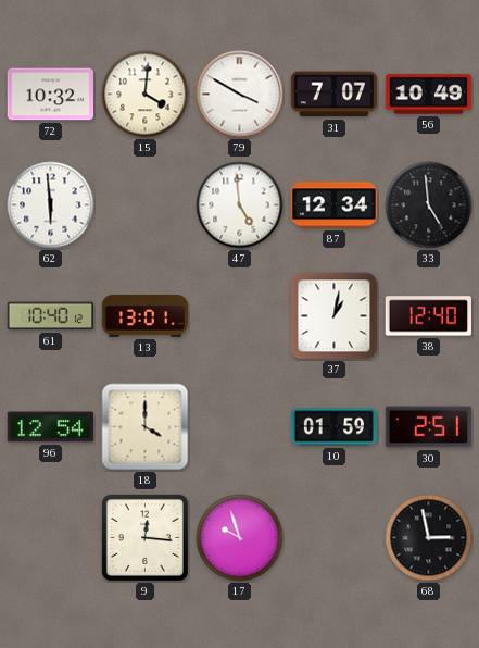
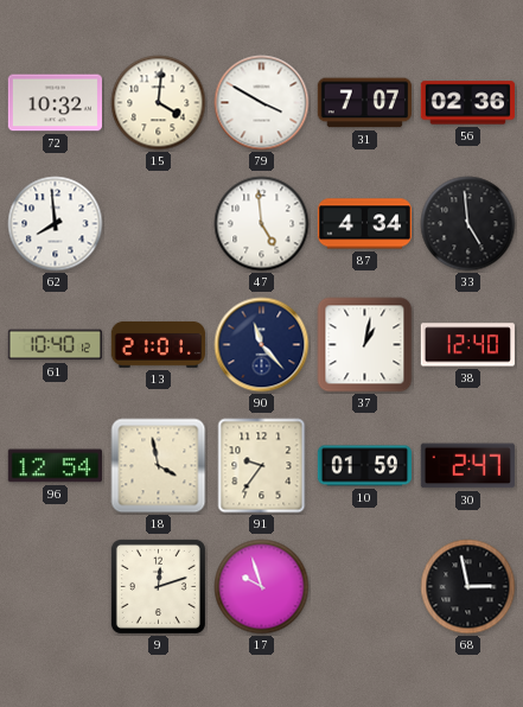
56: 10:49 -> 02:36 (467, 103)
62: 5:59 -> 7:59 (56, 224)
87: 12:34 -> 4:34 (364, 224)
13: 13:01 -> 21:01 (158, 344)
90: none -> 11:23 (262, 345)
18: 4:00 -> 3:58 (159, 466)
91: none -> 9:36 (262, 466)
30: 2:51 -> 2:47 (467, 466)
9: 12:16 -> 12:12 (158, 586)
